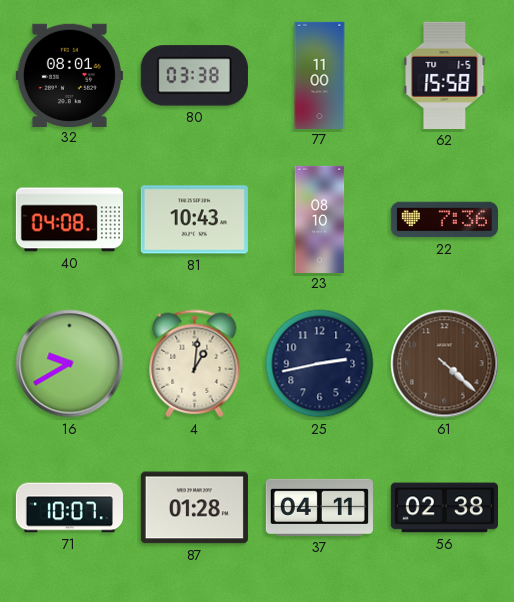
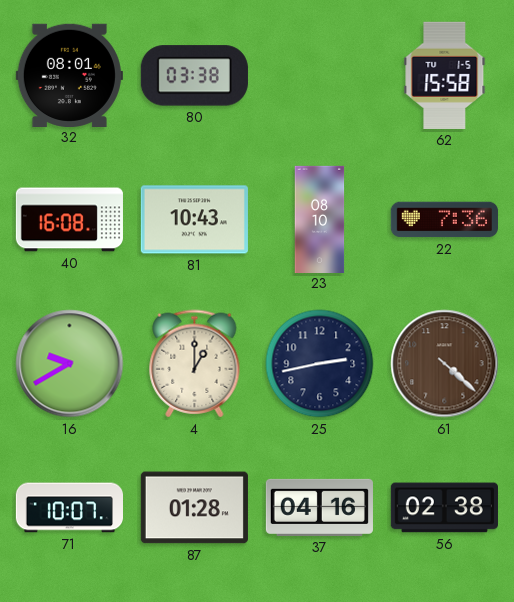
77: 11:00 -> none (320, 75)
40: 04:08 -> 16:08 (69, 220)
4: 1:01 -> 1:00 (195, 364)
37: 04:11 -> 04:16 (319, 507)
